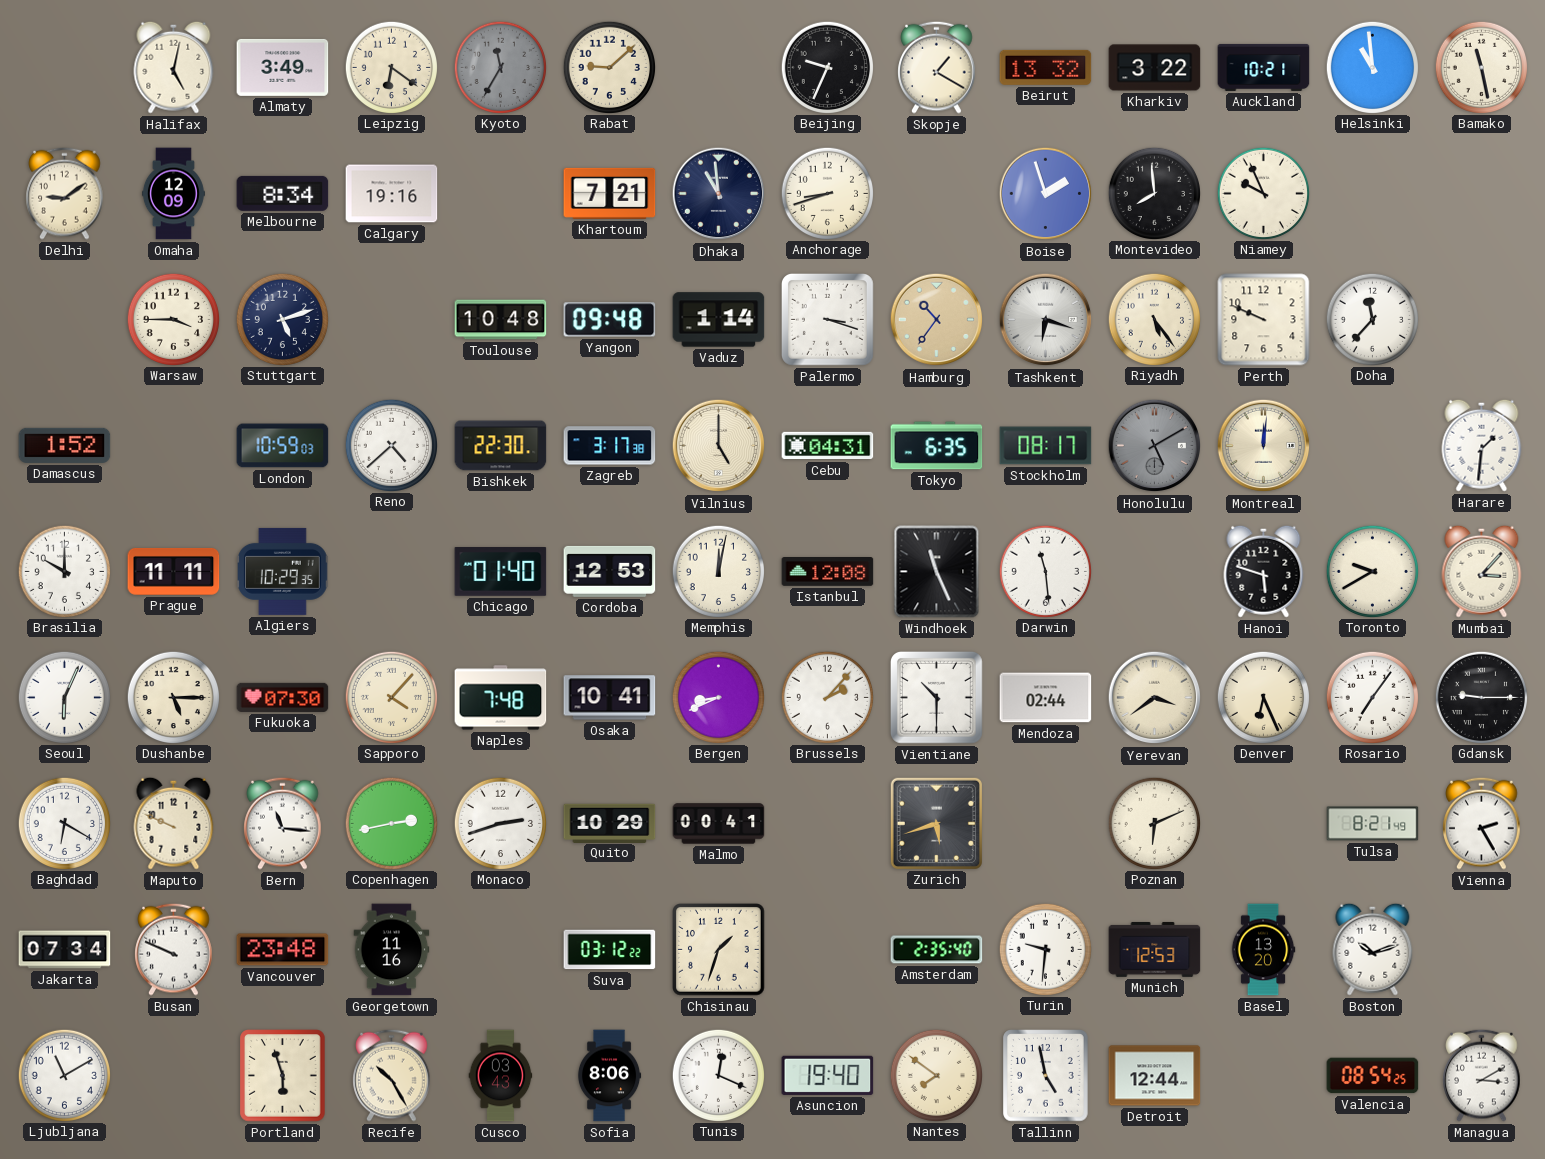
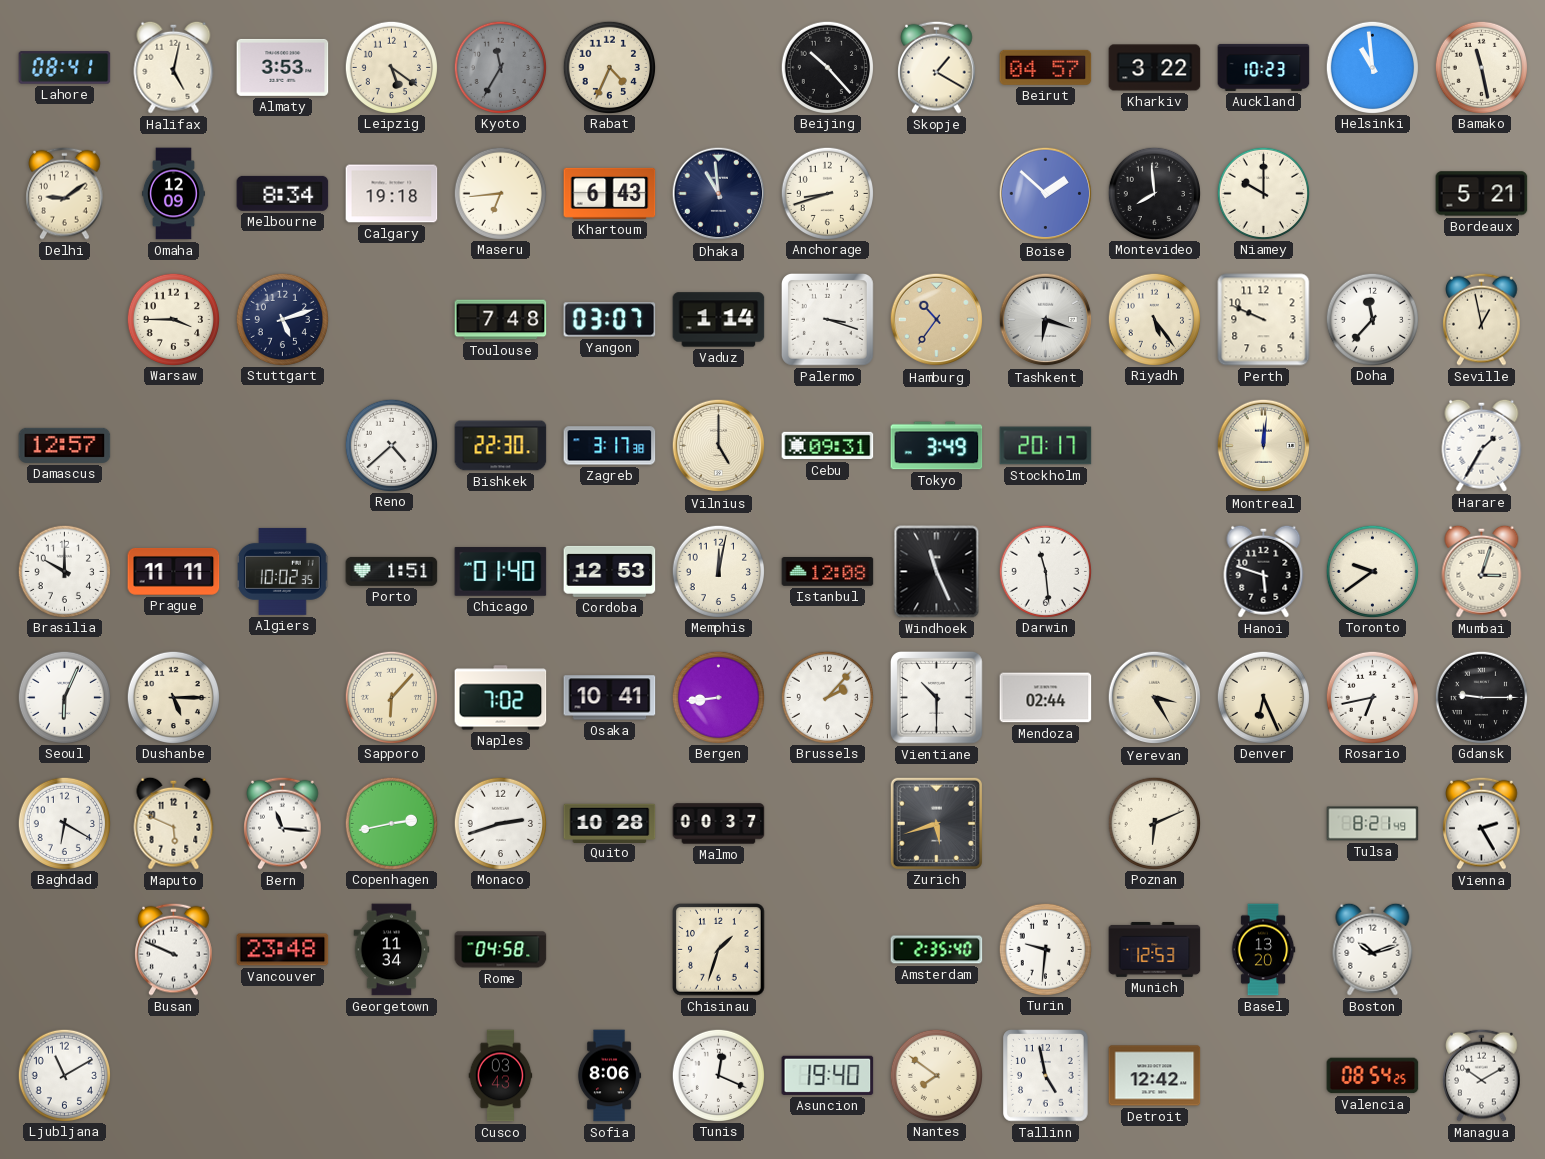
Lahore: none -> 08:41 (65, 68)
Almaty: 3:49 -> 3:53 (283, 67)
Leipzig: 6:21 -> 5:21 (391, 67)
Rabat: 9:08 -> 4:34 (609, 67)
Beijing: 9:34 -> 10:23 (827, 67)
Beirut: 13:32 -> 04:57 (1046, 67)
Auckland: 10:21 -> 10:23 (1264, 67)
Calgary: 19:16 -> 19:18 (392, 194)
Maseru: none -> 6:44 (500, 193)
Khartoum: 7:21 -> 6:43 (610, 193)
Boise: 1:57 -> 1:52 (1046, 194)
Niamey: 9:56 -> 10:00 (1263, 193)
Bordeaux: none -> 5:21 (1482, 194)
Toulouse: 10:48 -> 7:48 (501, 320)
Yangon: 09:48 -> 03:07 (610, 320)
Seville: none -> 12:58 (1482, 319)
Damascus: 1:52 -> 12:57 (65, 445)
London: 10:59 -> none (283, 446)
Cebu: 04:31 -> 09:31 (828, 446)
Tokyo: 6:35 -> 3:49 (937, 446)
Stockholm: 08:17 -> 20:17 (1046, 446)
Honolulu: 5:10 -> none (1155, 446)
Harare: 1:31 -> 1:35 (1482, 445)
Algiers: 10:29 -> 10:02 (283, 571)
Porto: none -> 1:51 (392, 571)
Toronto: 9:40 -> 9:39 (1372, 571)
Mumbai: 3:07 -> 3:03 (1482, 571)
Fukuoka: 07:30 -> none (283, 697)
Sapporo: 4:07 -> 6:07 (391, 697)
Naples: 7:48 -> 7:02 (501, 698)
Bergen: 8:41 -> 8:44 (718, 697)
Yerevan: 3:39 -> 3:25 (1155, 698)
Rosario: 7:06 -> 6:43 (1372, 697)
Maputo: 9:49 -> 5:49 (174, 823)
Quito: 10:29 -> 10:28 (610, 823)
Malmo: 00:41 -> 00:37 (719, 824)
Jakarta: 07:34 -> none (65, 950)
Georgetown: 11:16 -> 11:34 (392, 950)
Rome: none -> 04:58 (501, 950)
Suva: 03:12 -> none (610, 950)
Portland: 5:57 -> none (283, 1076)
Recife: 10:25 -> none (392, 1075)
Detroit: 12:44 -> 12:42 (1155, 1076)
Managua: 3:10 -> 10:10 (1482, 1075)
